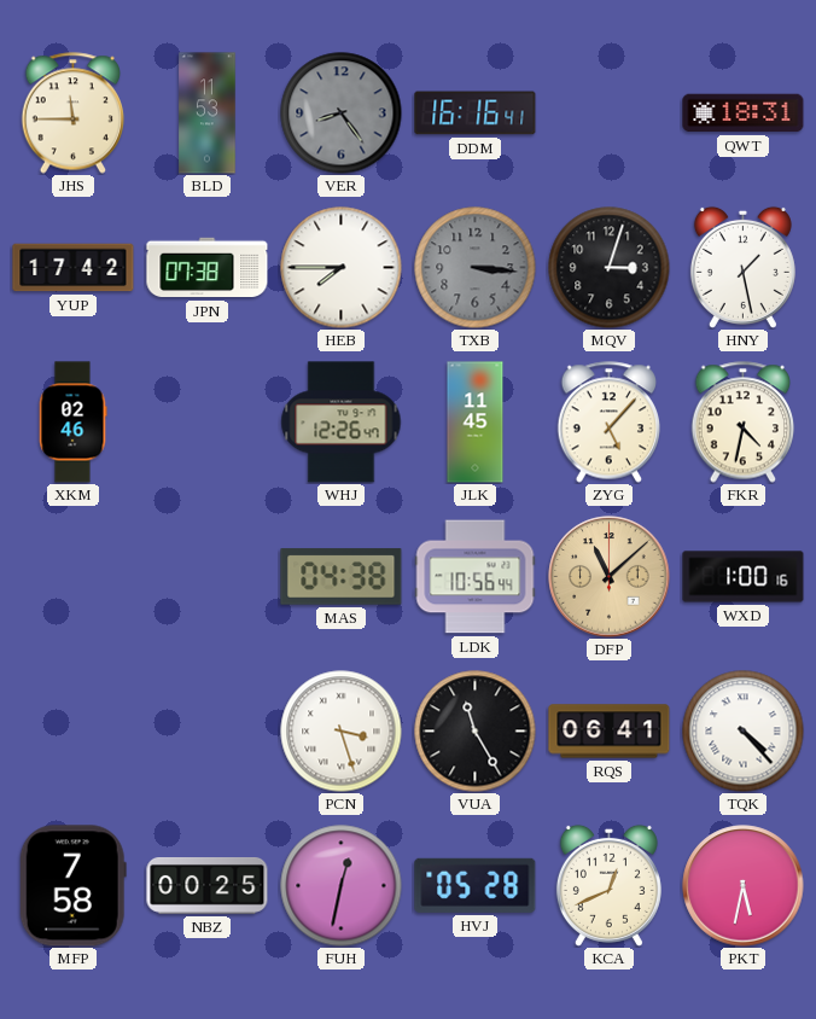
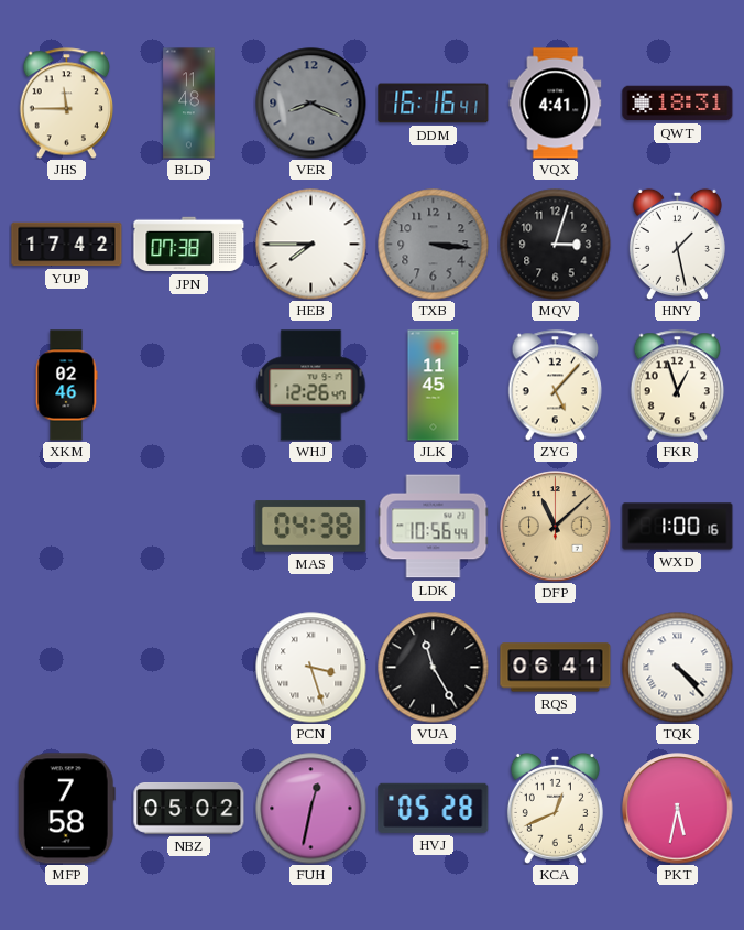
BLD: 11:53 -> 11:48 (189, 104)
VER: 8:24 -> 8:19 (311, 104)
VQX: none -> 4:41 (556, 104)
FKR: 4:32 -> 12:57 (678, 386)
NBZ: 00:25 -> 05:02 (189, 809)
